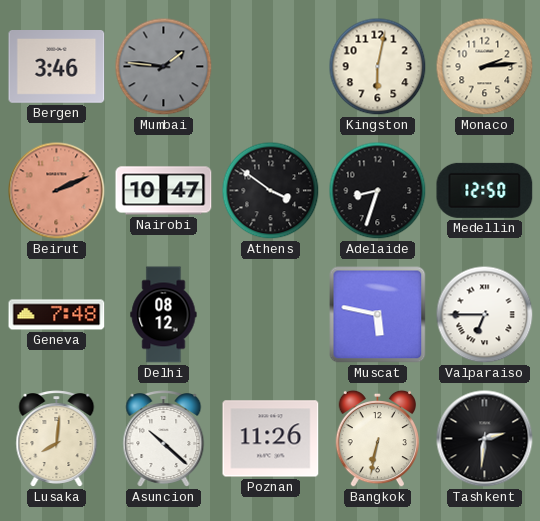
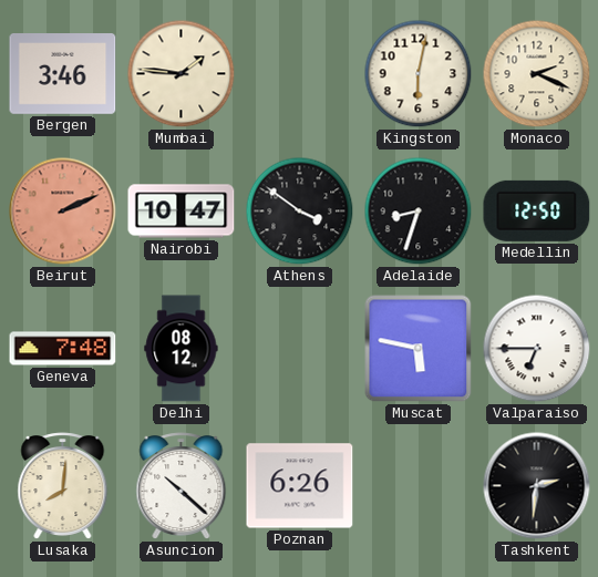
Mumbai dial: grey -> cream (182, 74)
Monaco: 2:14 -> 2:19 (537, 74)
Poznan: 11:26 -> 6:26 (300, 486)
Bangkok: 6:32 -> none (377, 439)
